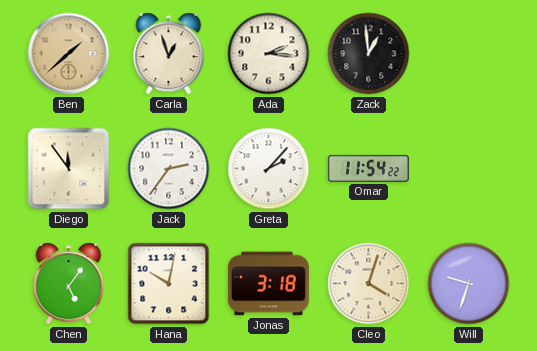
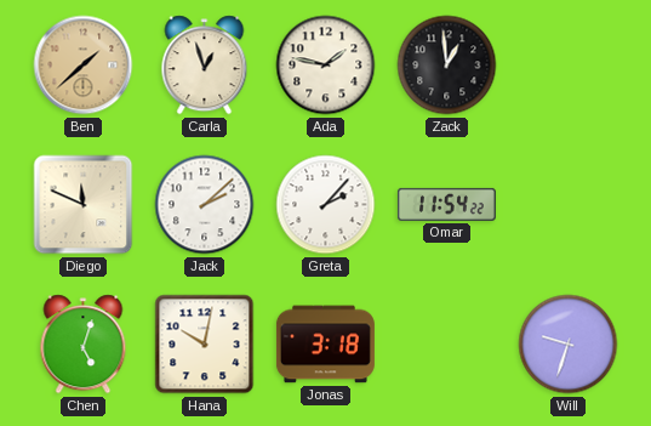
Ada: 2:16 -> 1:47 (326, 66)
Diego: 11:54 -> 11:49 (84, 205)
Jack: 2:36 -> 2:08 (205, 205)
Chen: 5:06 -> 5:03 (84, 345)
Cleo: 4:03 -> none (369, 284)
